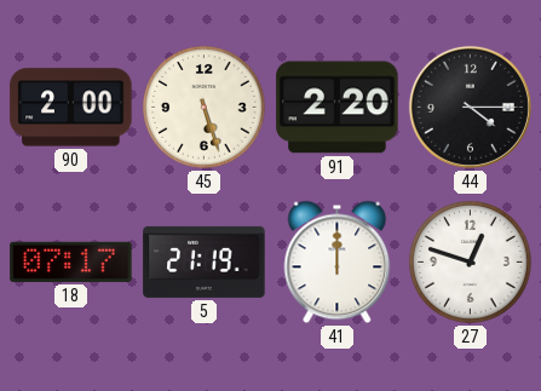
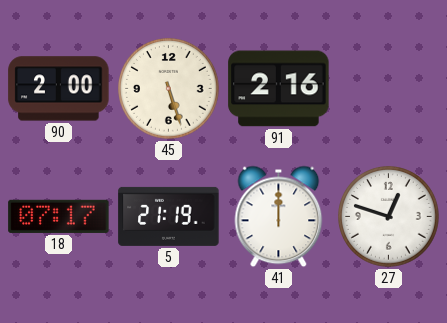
91: 2:20 -> 2:16 (279, 89)
44: 4:15 -> none (470, 107)
